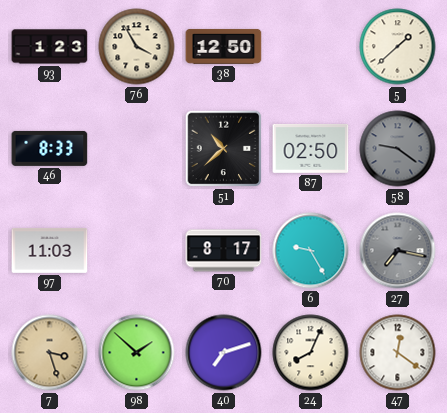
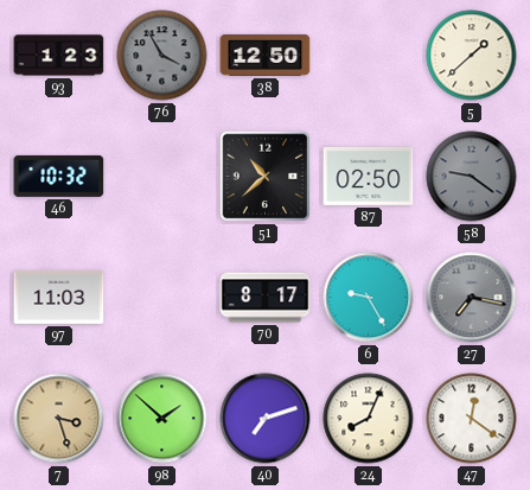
76 dial: cream -> grey (162, 56)
46: 8:33 -> 10:32 (59, 176)
